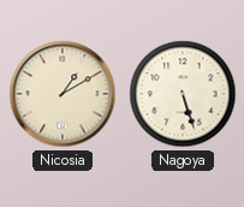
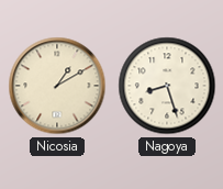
Nagoya: 5:27 -> 8:27 (167, 86)
